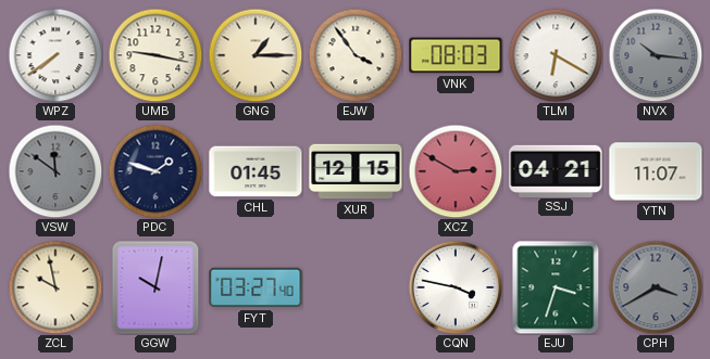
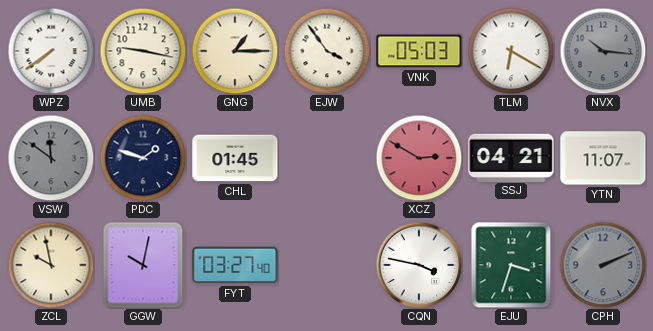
VNK: 08:03 -> 05:03 (419, 51)
XUR: 12:15 -> none (356, 171)
CPH: 3:40 -> 2:11 (603, 265)
